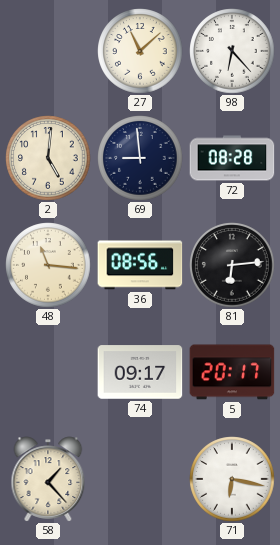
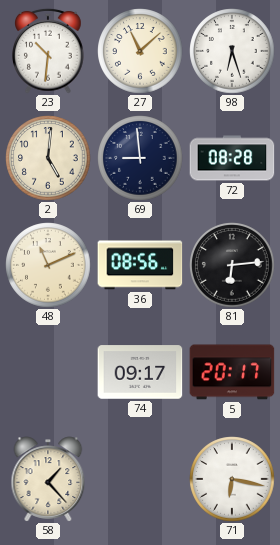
23: none -> 10:31 (48, 51)
98: 6:23 -> 6:27 (232, 51)
48: 11:16 -> 11:11 (48, 265)
